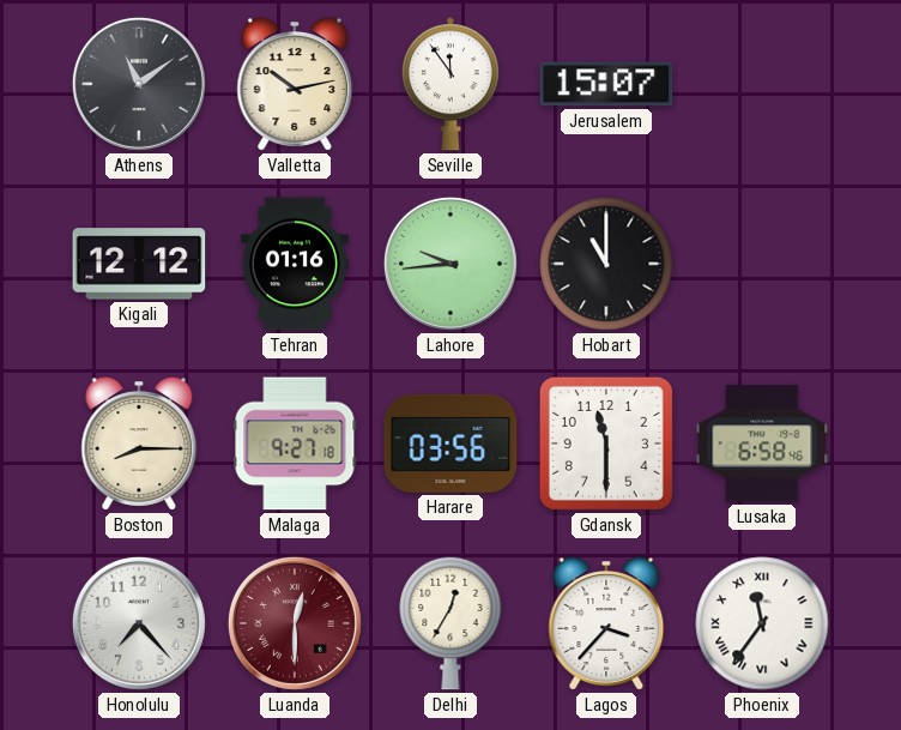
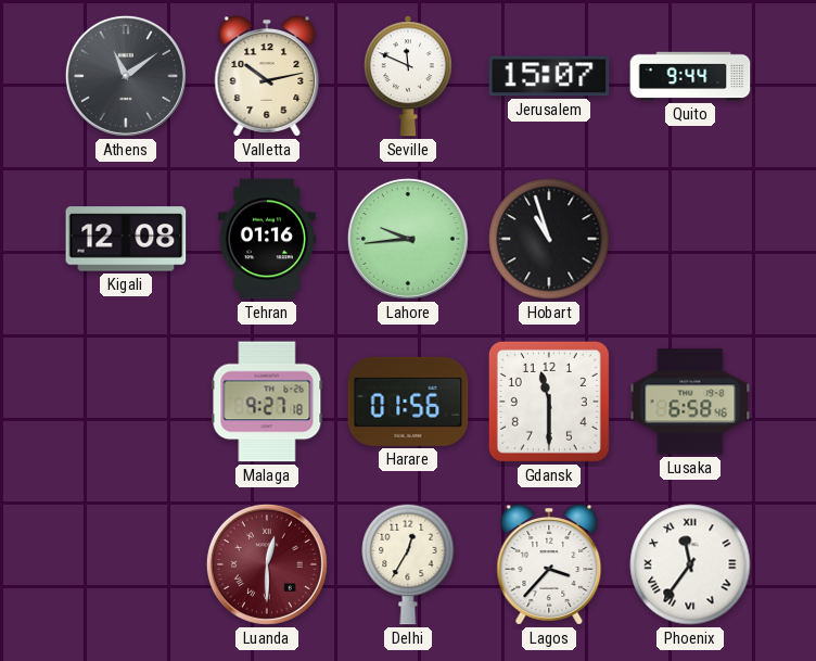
Seville: 11:54 -> 11:49 (408, 76)
Quito: none -> 9:44 (690, 76)
Kigali: 12:12 -> 12:08 (126, 239)
Hobart: 11:00 -> 10:57 (549, 239)
Boston: 8:15 -> none (139, 444)
Harare: 03:56 -> 01:56 (408, 402)
Honolulu: 7:23 -> none (139, 623)
